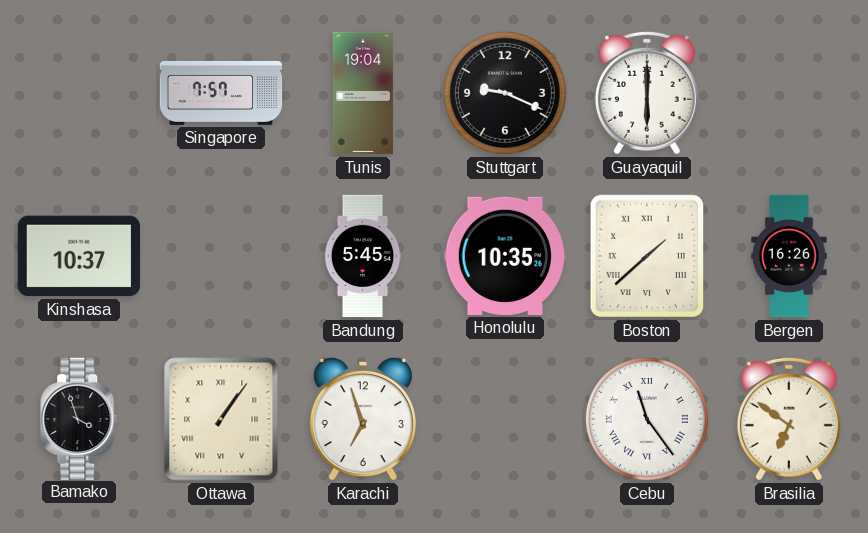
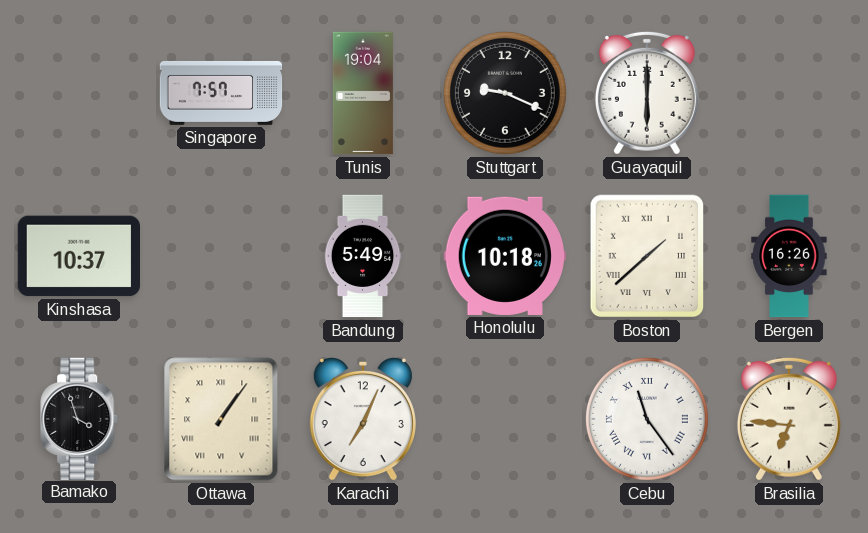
Bandung: 5:45 -> 5:49 (363, 256)
Honolulu: 10:35 -> 10:18 (504, 256)
Karachi: 6:57 -> 7:04 (363, 419)
Brasilia: 6:51 -> 6:46 (789, 419)
